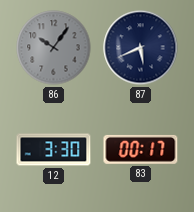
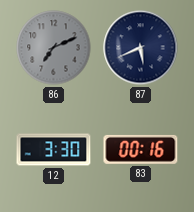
86: 10:06 -> 7:11 (54, 48)
83: 00:17 -> 00:16 (141, 149)
